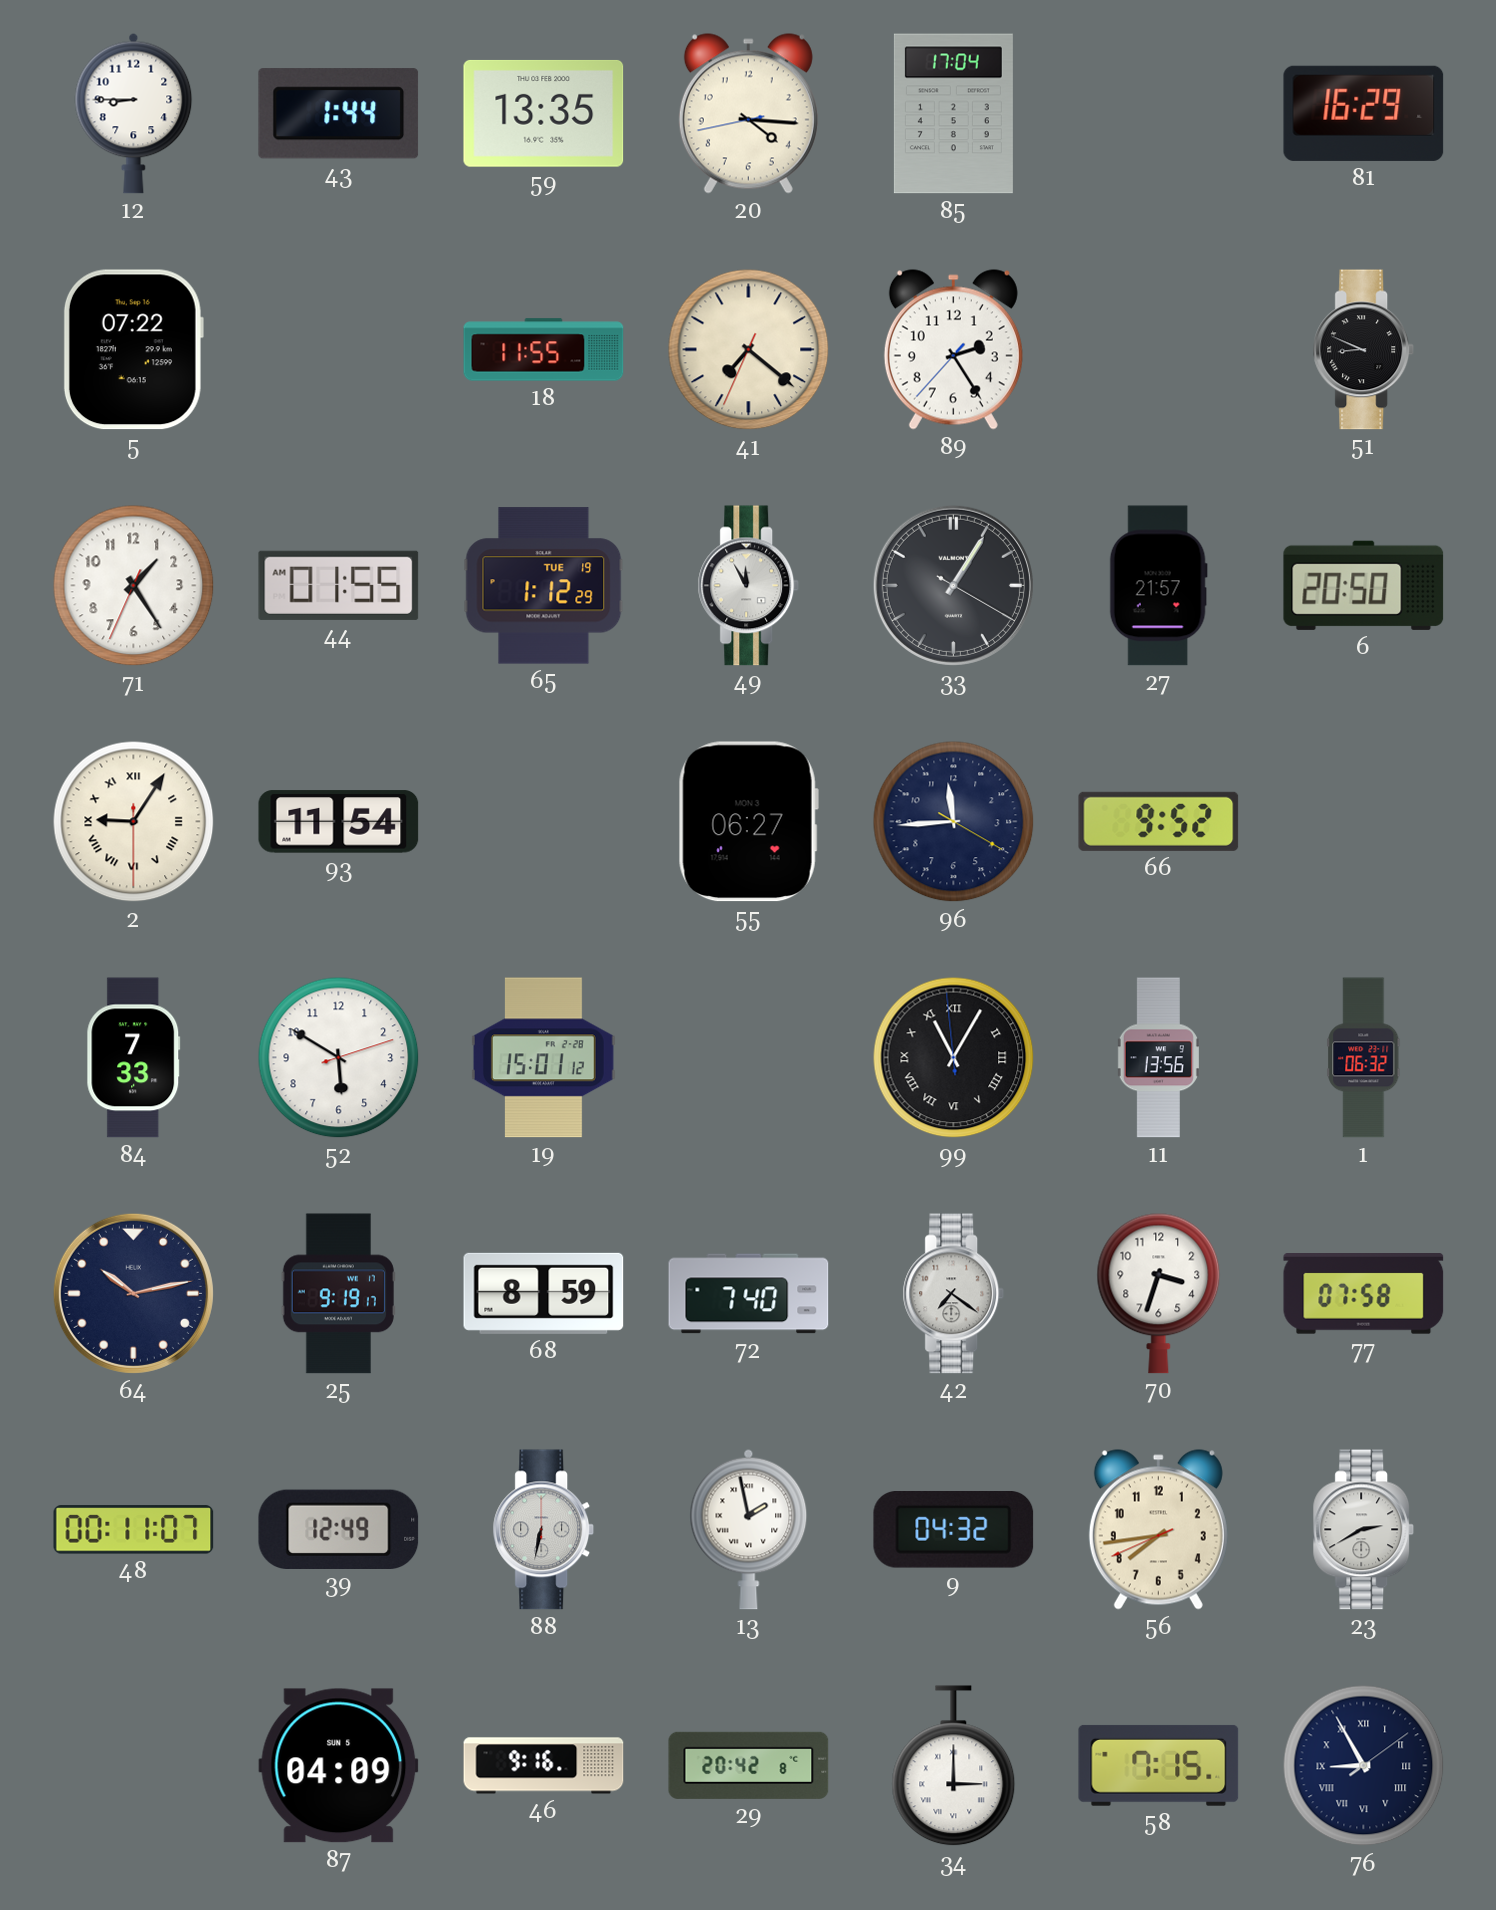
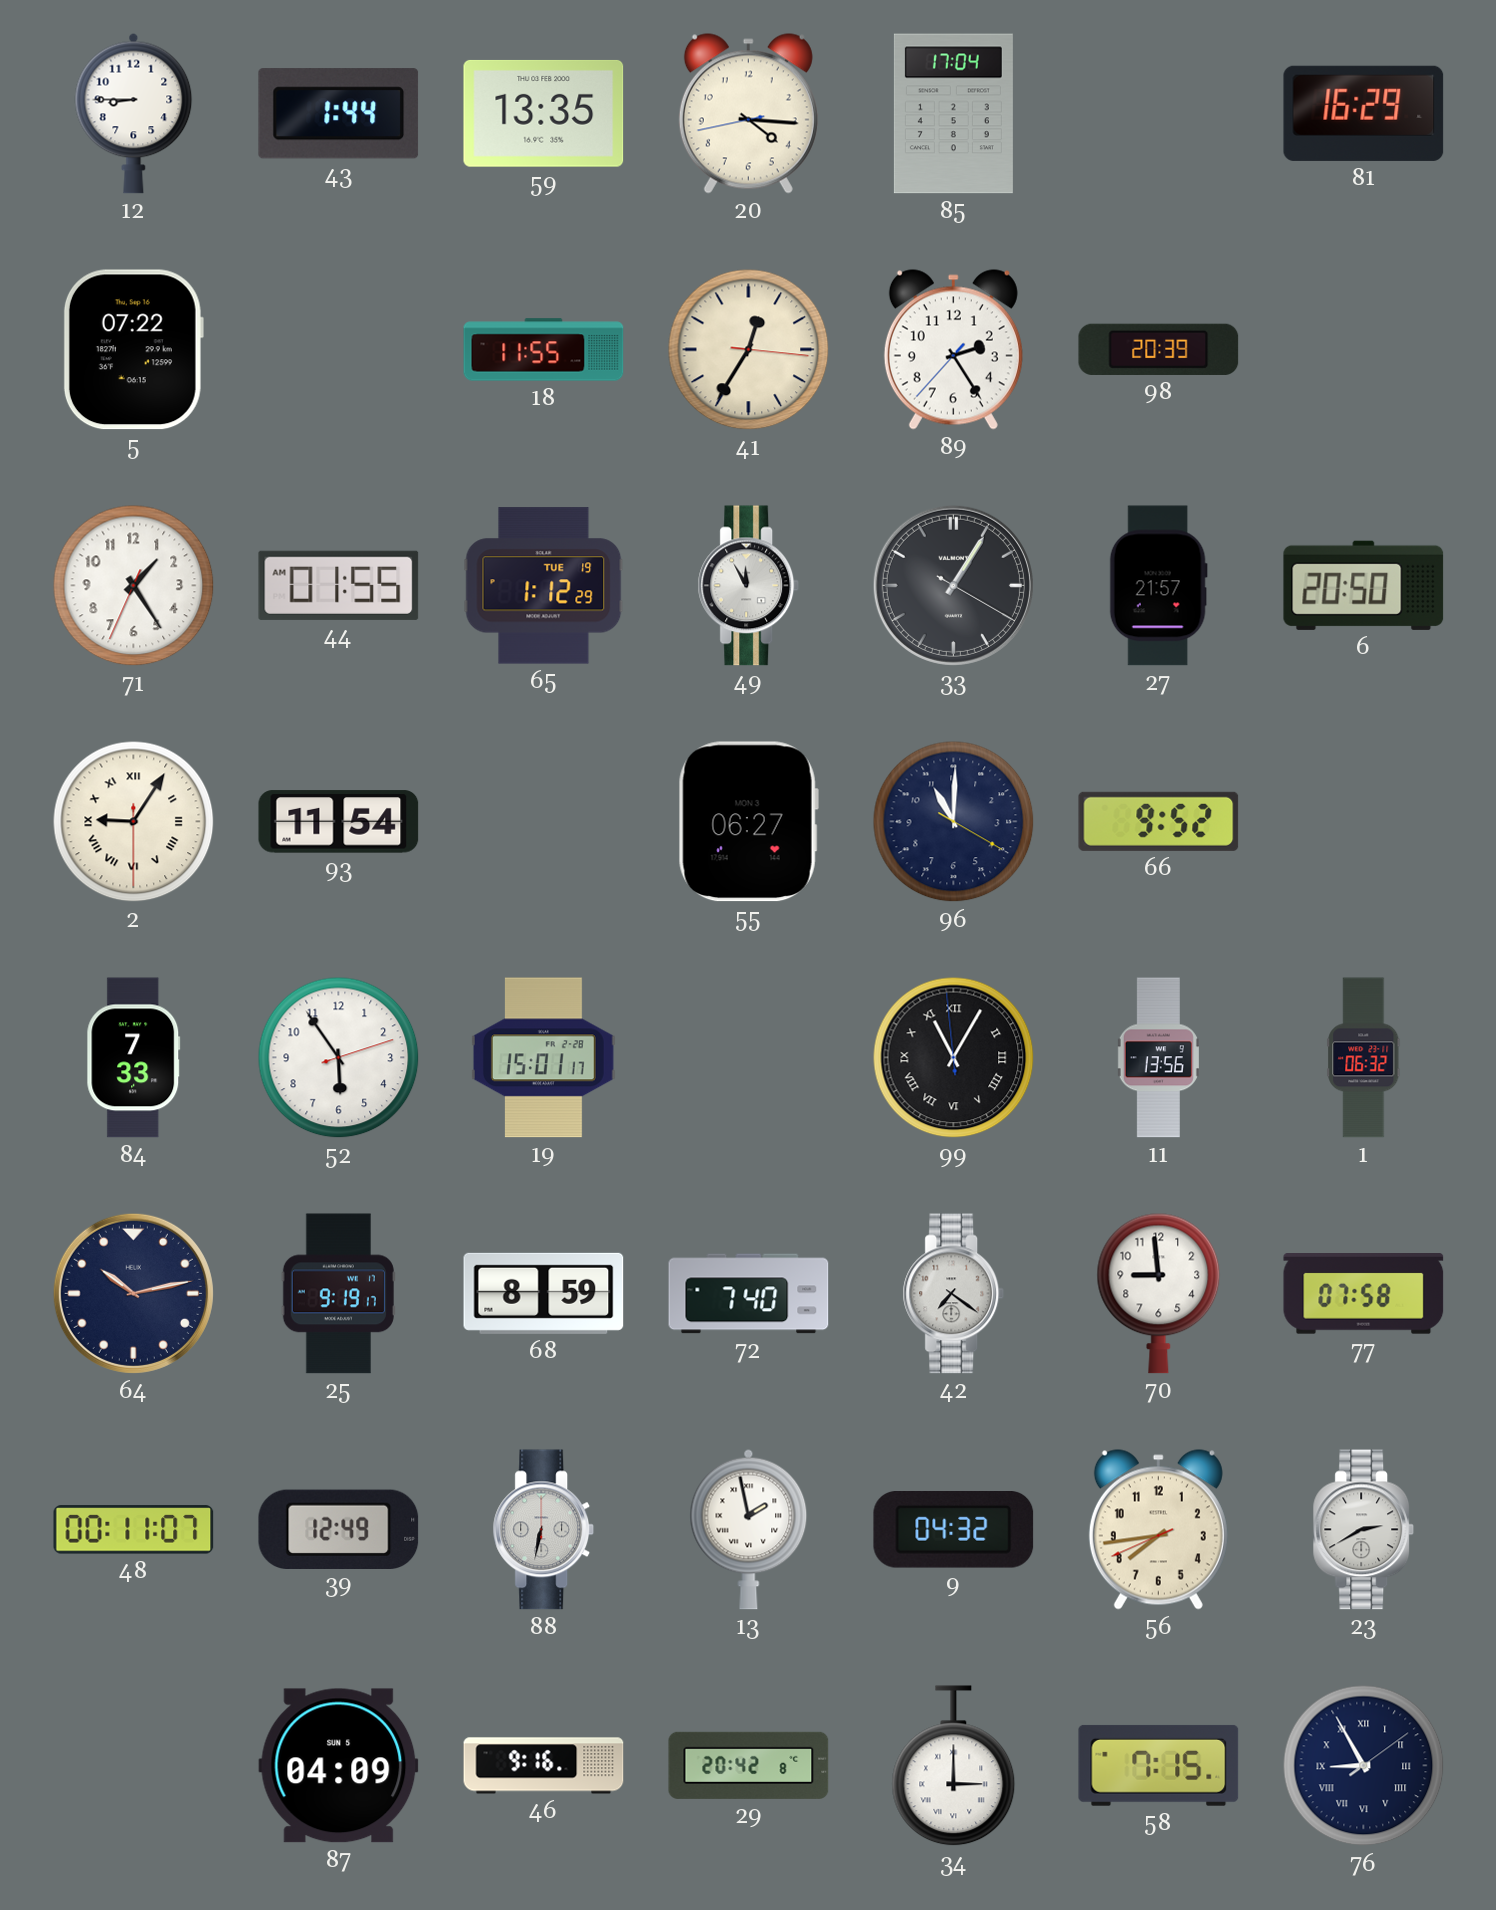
41: 7:21 -> 12:35 (749, 350)
98: none -> 20:39 (1159, 349)
51: 8:49 -> none (1364, 350)
96: 11:44 -> 11:00 (954, 822)
52: 5:50 -> 5:54 (339, 1058)
19: 15:01:12 -> 15:01:17 (543, 1058)
70: 3:33 -> 8:59 (1159, 1293)
